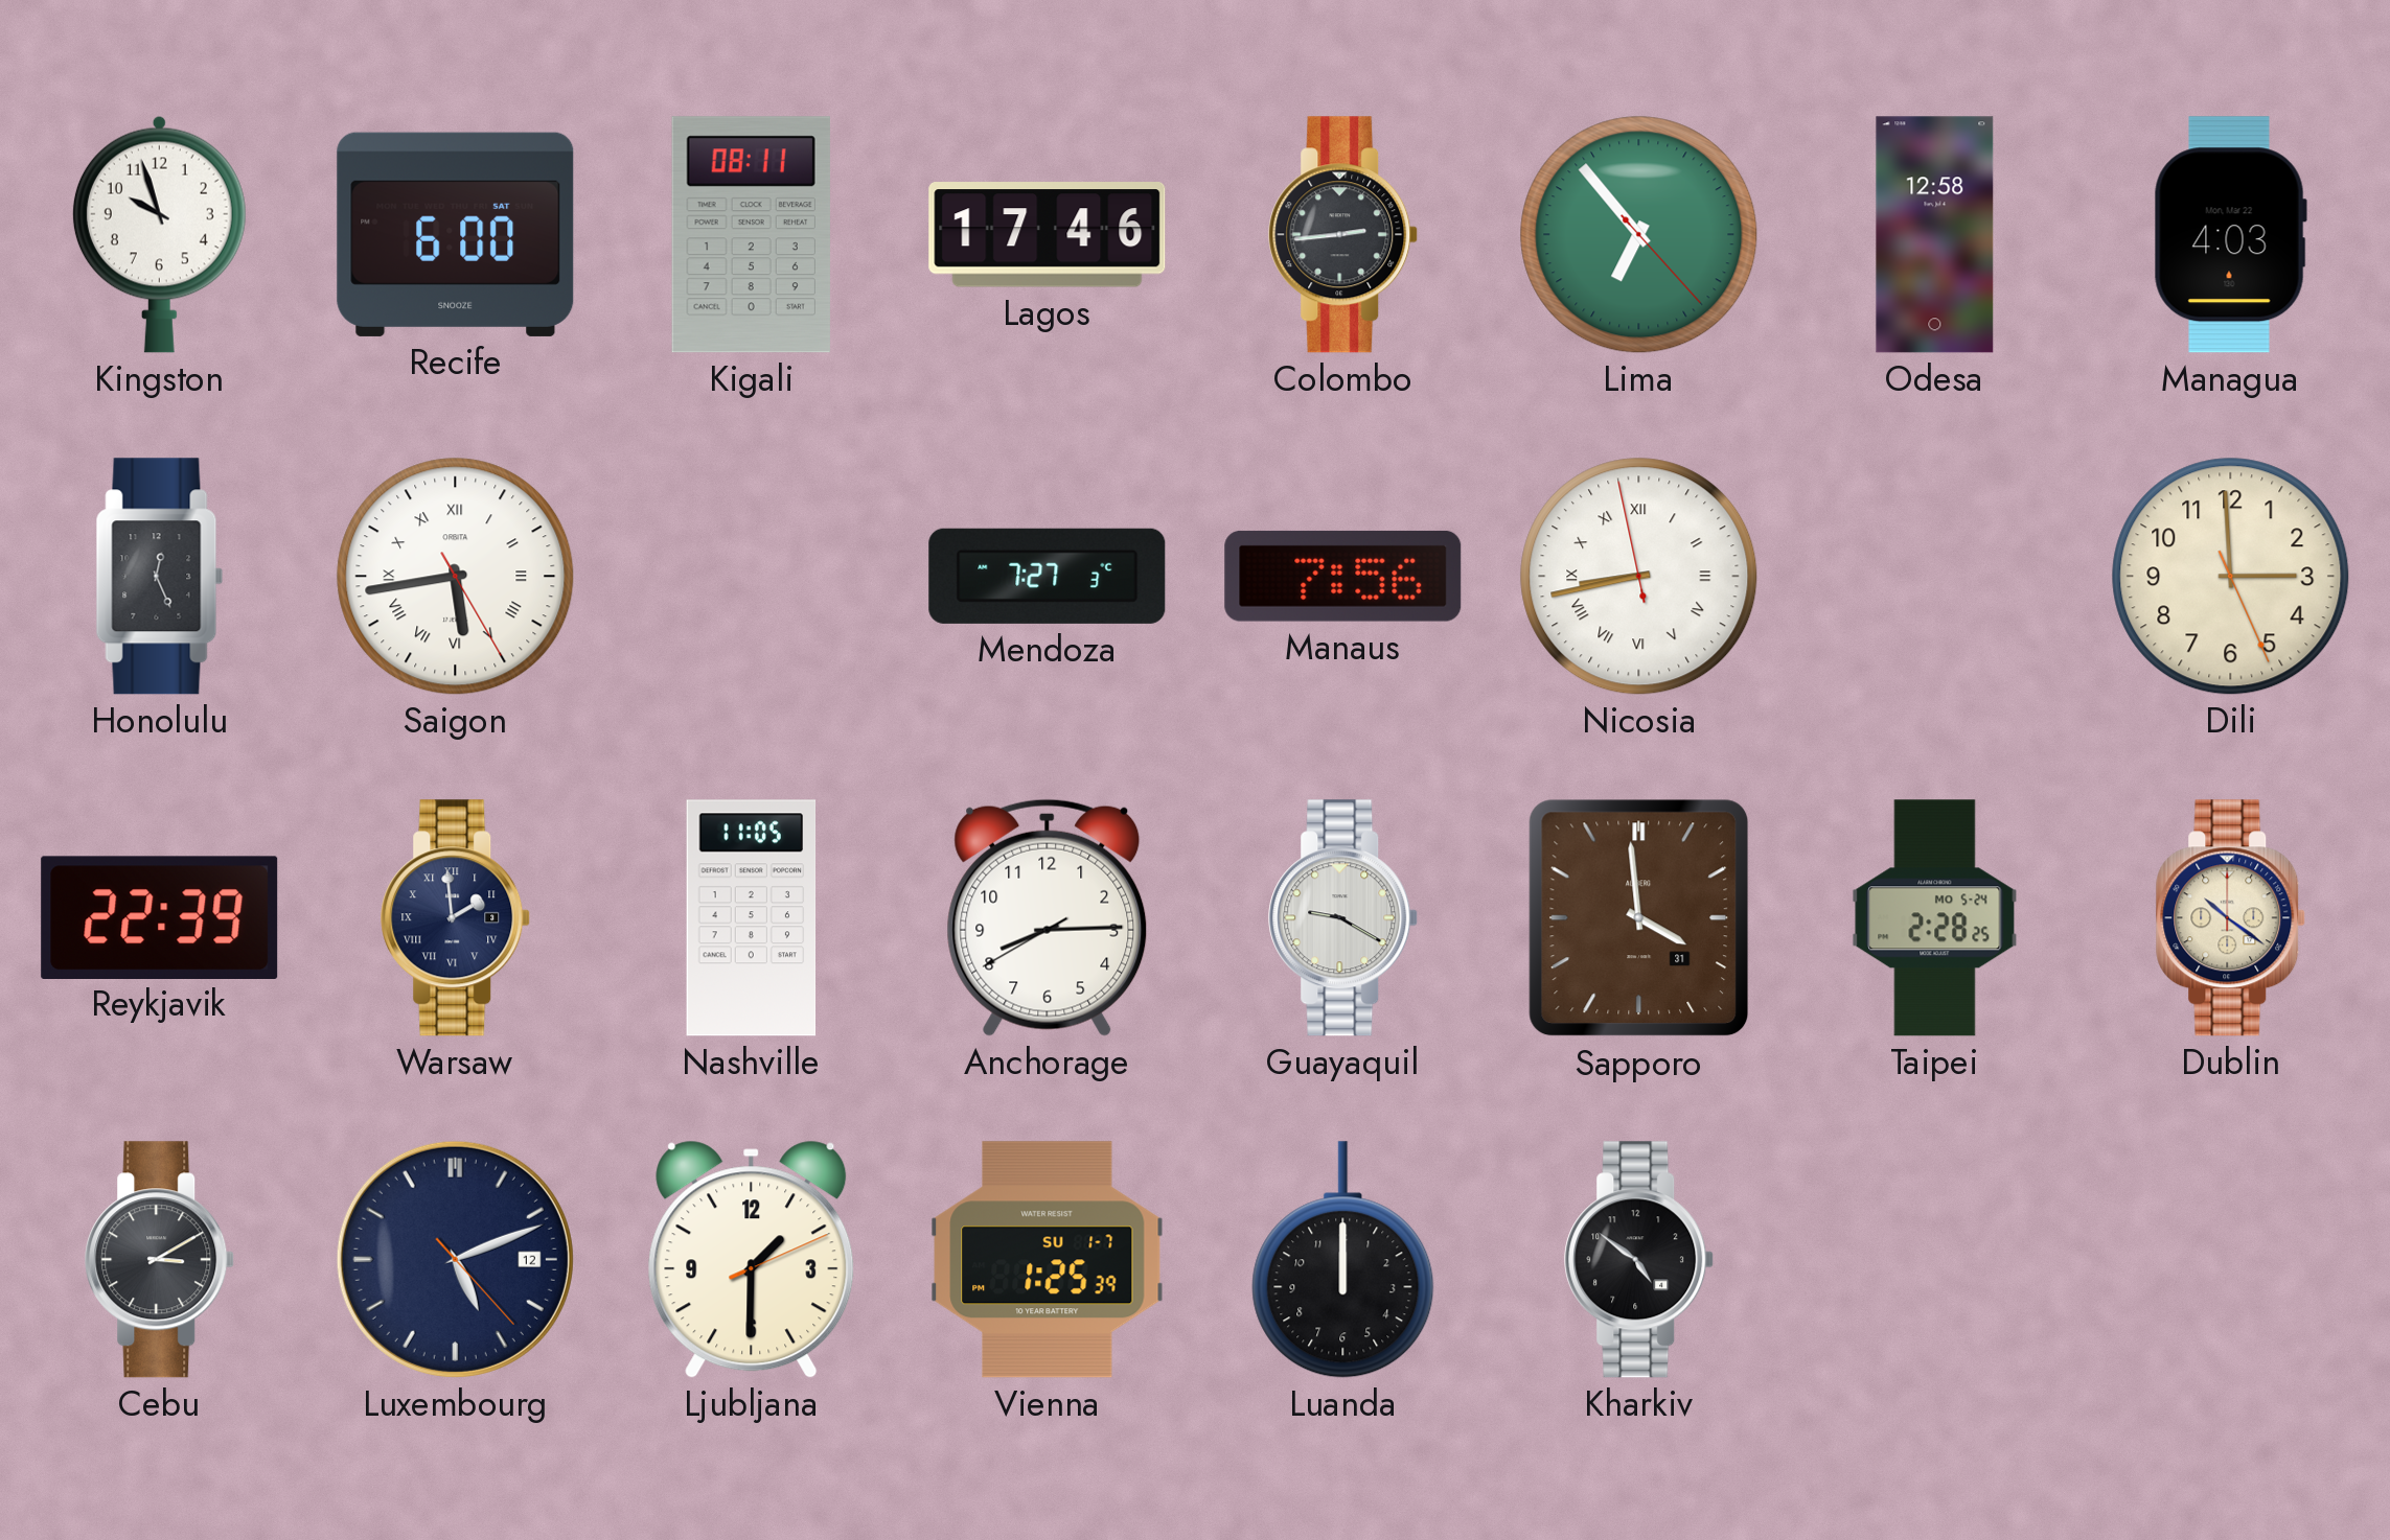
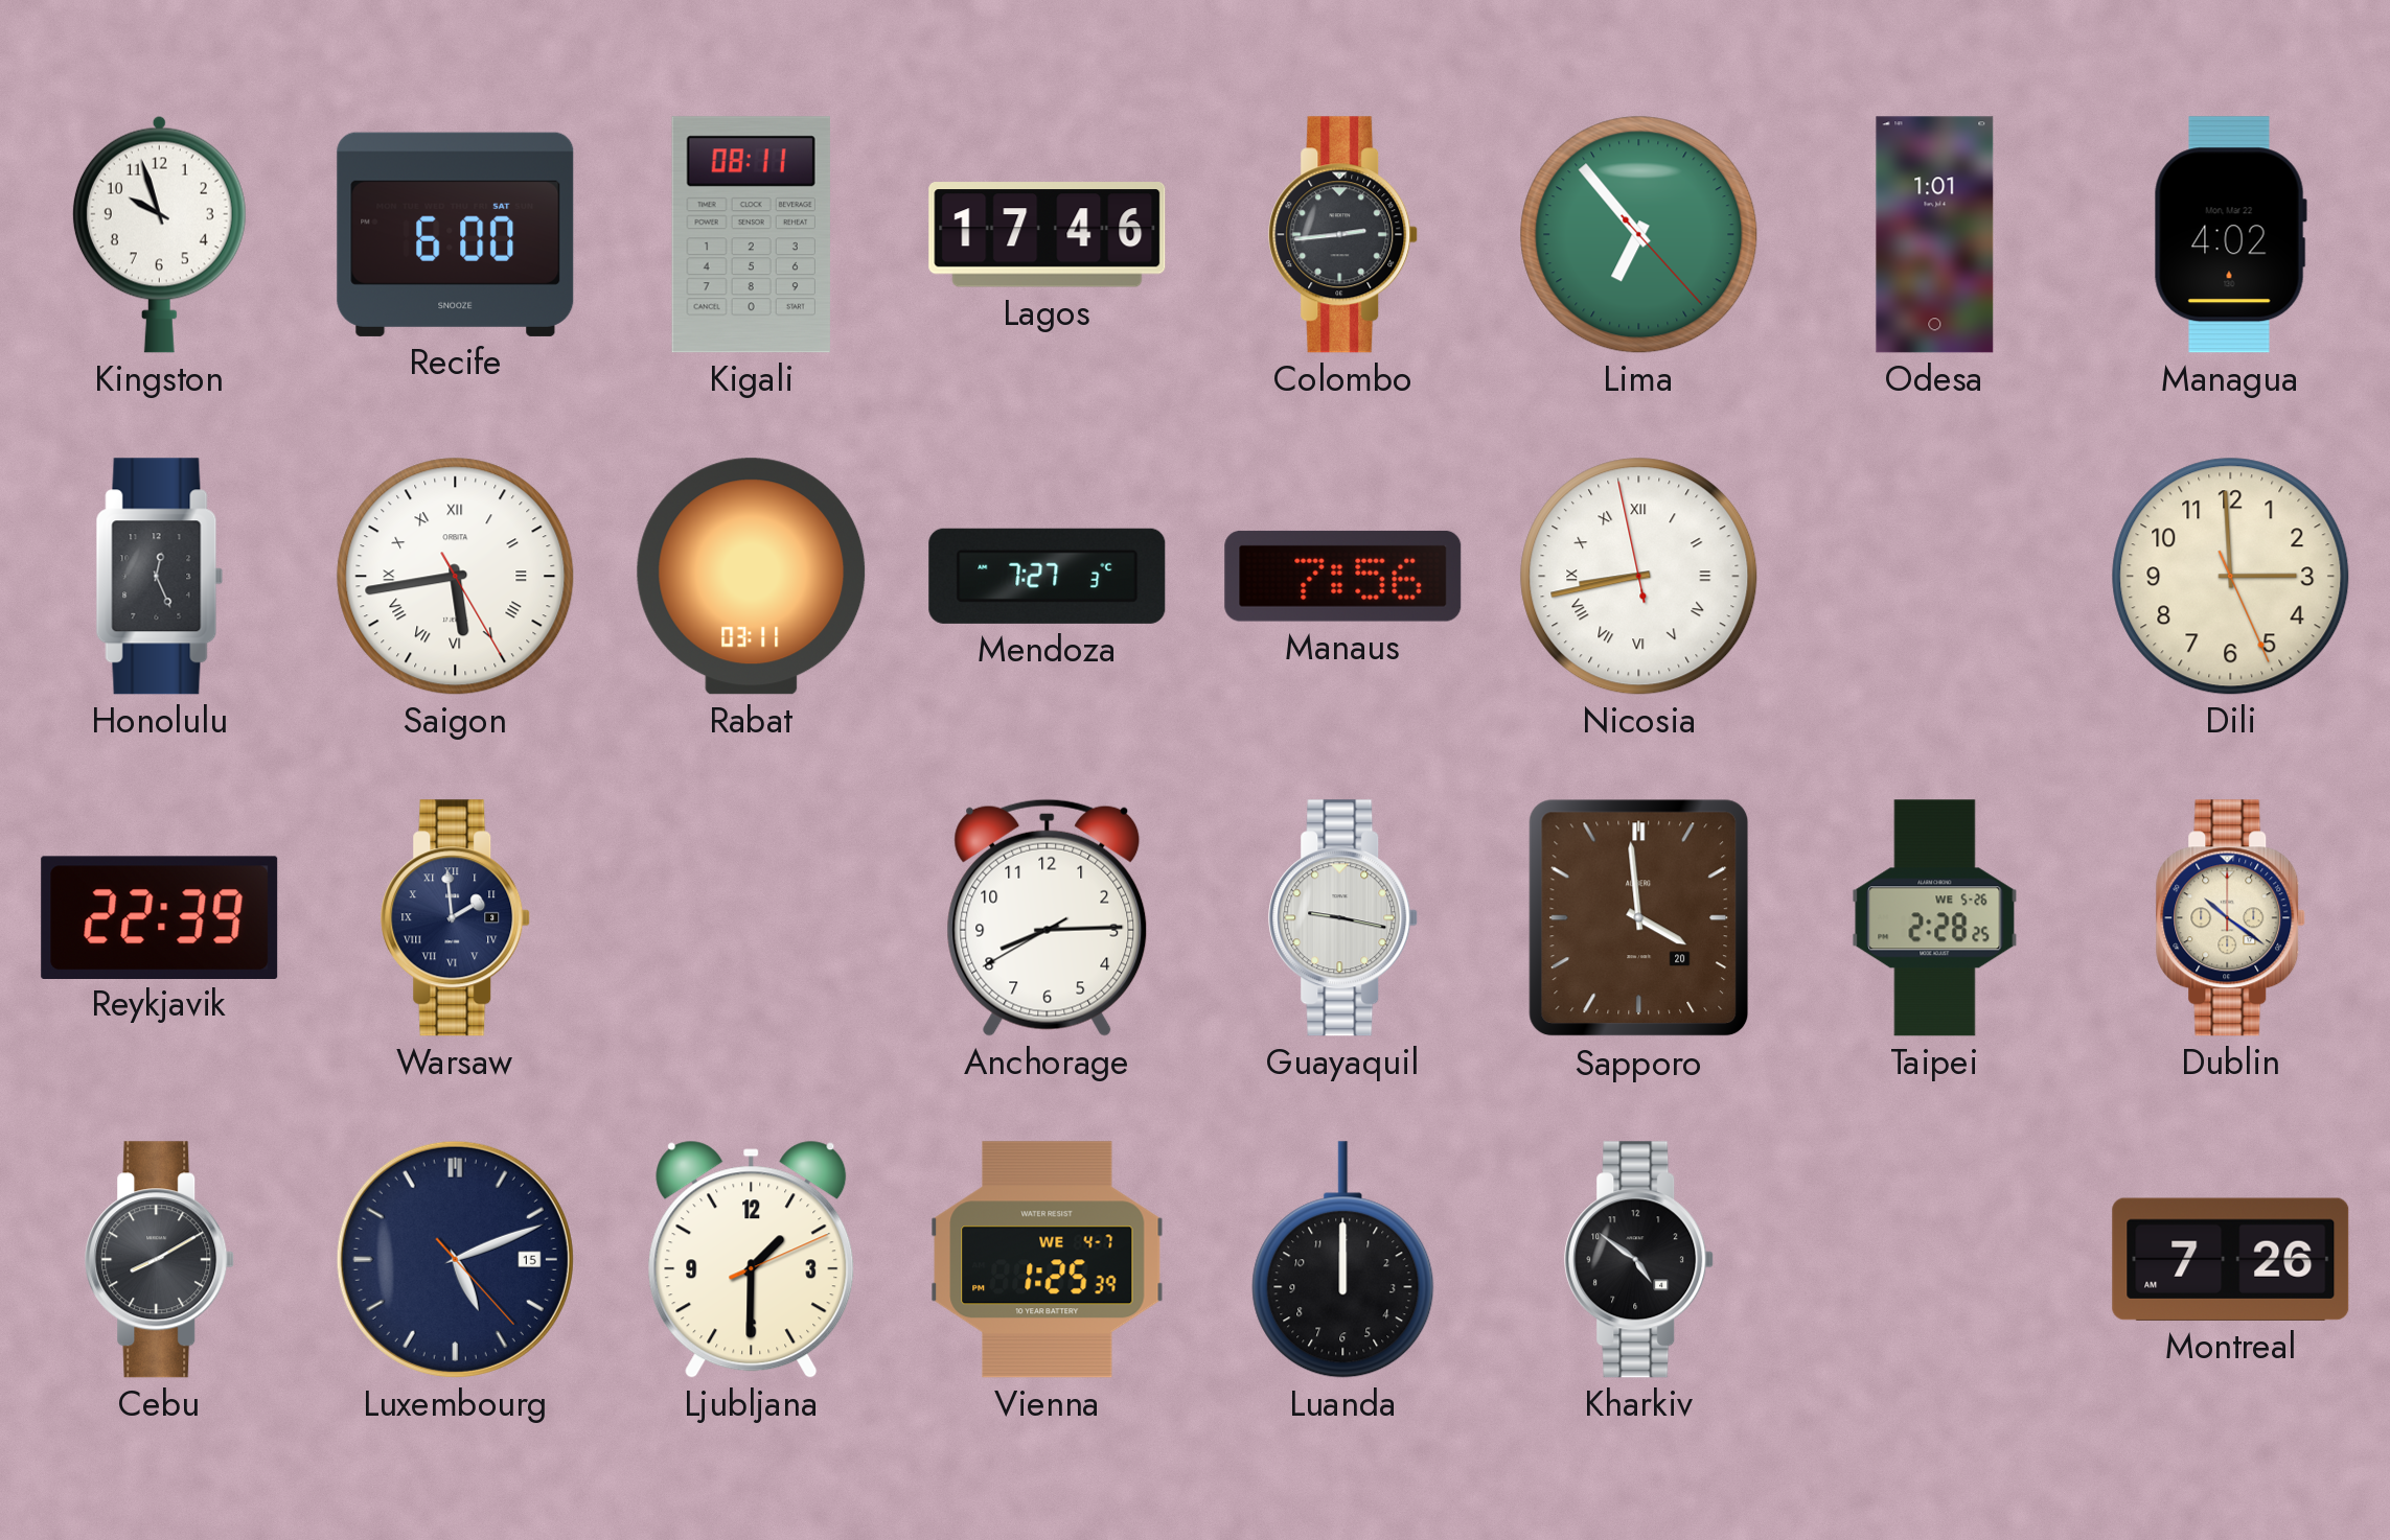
Odesa: 12:58 -> 1:01 (1935, 235)
Managua: 4:03 -> 4:02 (2230, 235)
Rabat: none -> 03:11 (752, 577)
Nashville: 11:05 -> none (752, 918)
Guayaquil: 9:20 -> 9:17 (1343, 918)
Sapporo date: 31 -> 20 (1639, 918)
Taipei date: MO 5-24 -> WE 5-26 (1935, 918)
Cebu: 3:10 -> 8:10 (160, 1260)
Luxembourg date: 12 -> 15 (455, 1259)
Vienna date: SU 1-7 -> WE 4-7 (1048, 1260)
Montreal: none -> 7:26 (2231, 1259)
